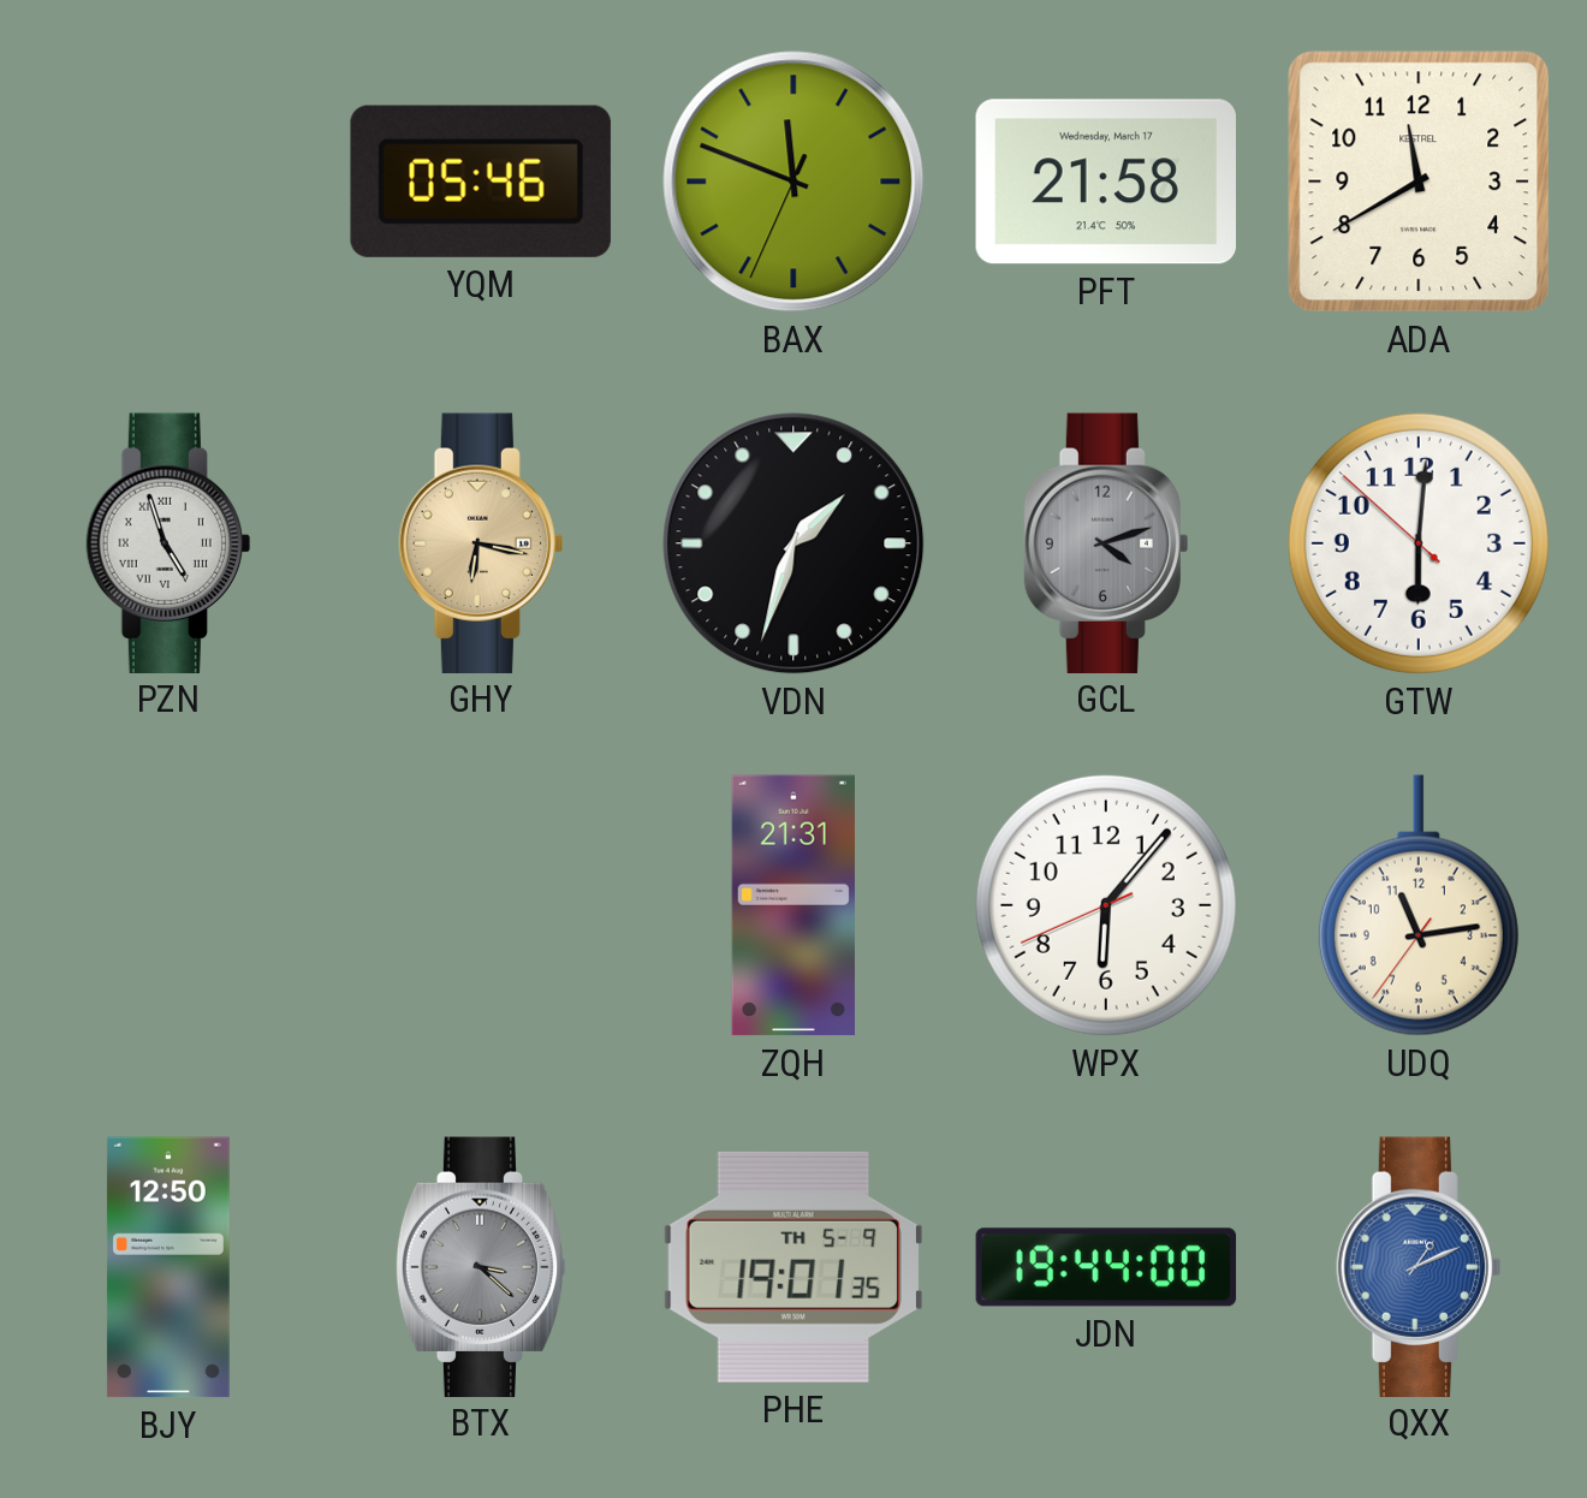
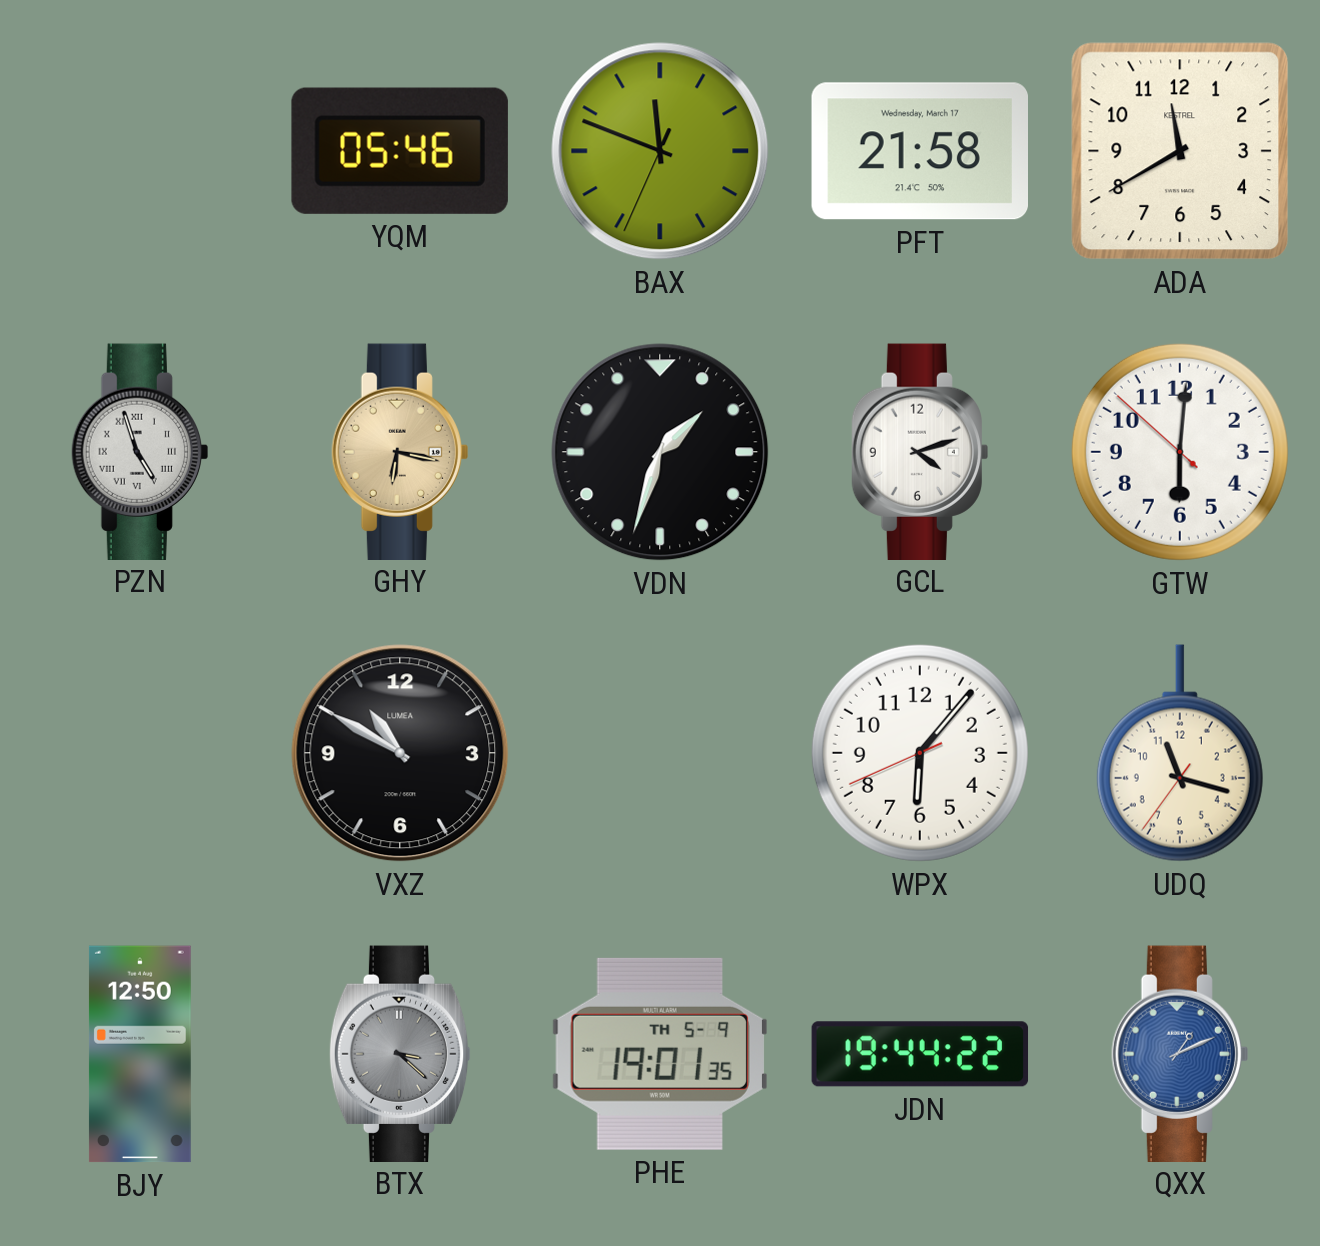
GCL dial: grey -> white (920, 451)
VXZ: none -> 10:50 (400, 753)
ZQH: 21:31 -> none (794, 905)
UDQ: 11:13 -> 11:17 (1180, 753)
JDN: 19:44:00 -> 19:44:22 (920, 1054)
